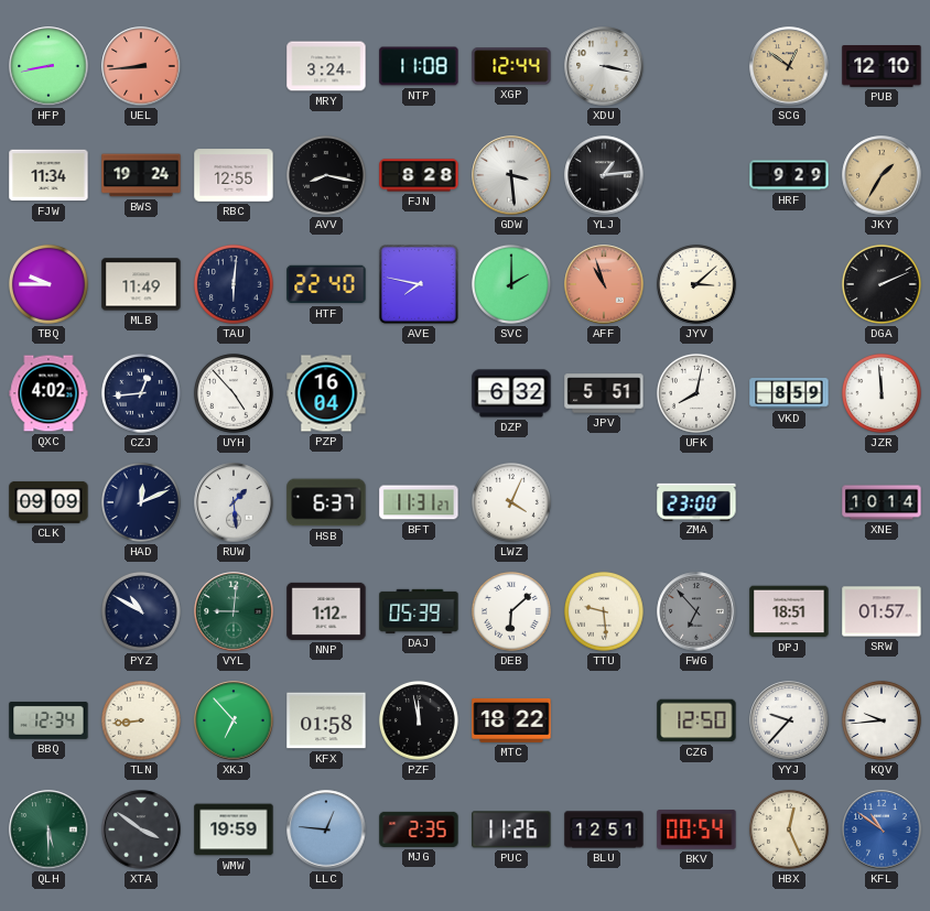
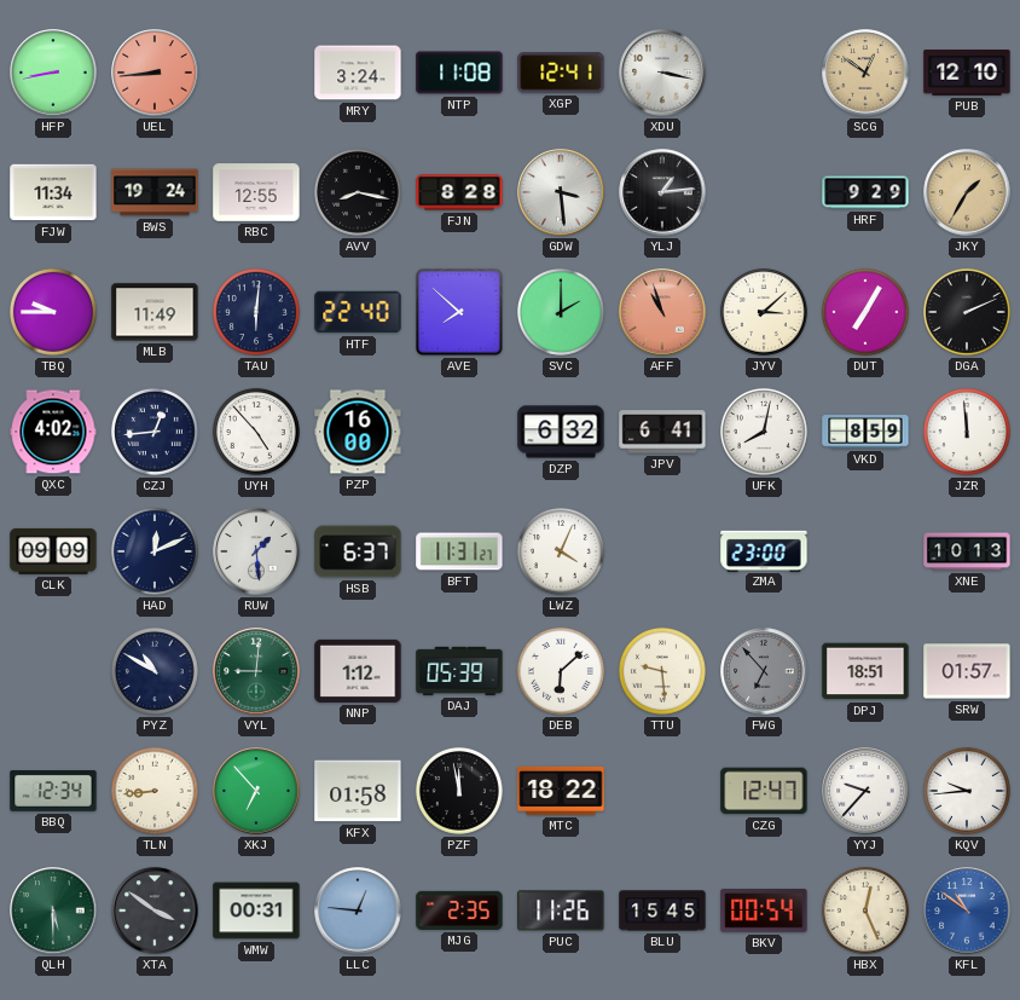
XGP: 12:44 -> 12:41 (561, 73)
AVE: 7:47 -> 7:52 (459, 312)
DUT: none -> 7:05 (865, 312)
PZP: 16:04 -> 16:00 (358, 432)
JPV: 5:51 -> 6:41 (662, 432)
XNE: 10:14 -> 10:13 (967, 551)
CZG: 12:50 -> 12:47 (764, 791)
WMW: 19:59 -> 00:31 (256, 911)
BLU: 12:51 -> 15:45 (662, 911)
